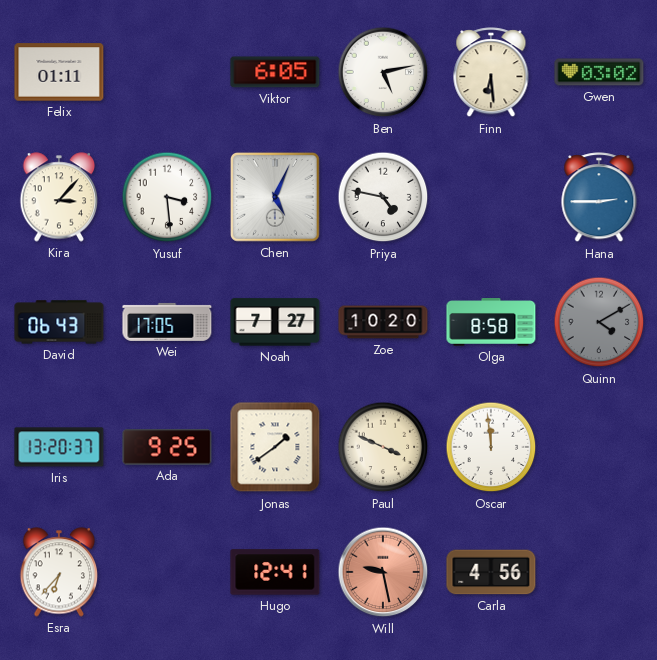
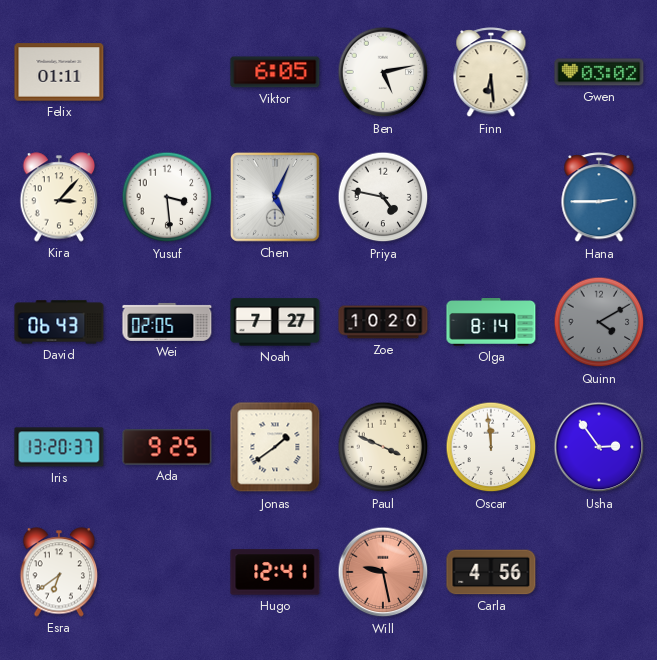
Wei: 17:05 -> 02:05 (167, 322)
Olga: 8:58 -> 8:14 (491, 323)
Usha: none -> 2:54 (599, 447)
Esra: 6:37 -> 6:39 (59, 572)
